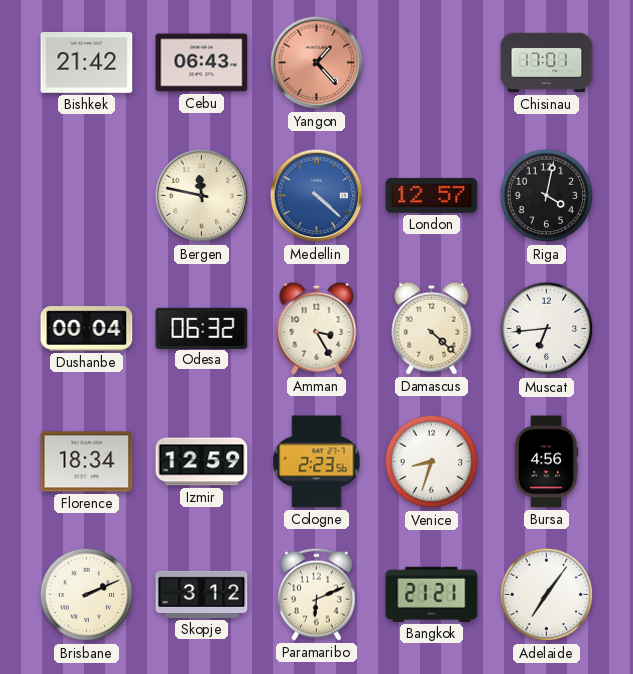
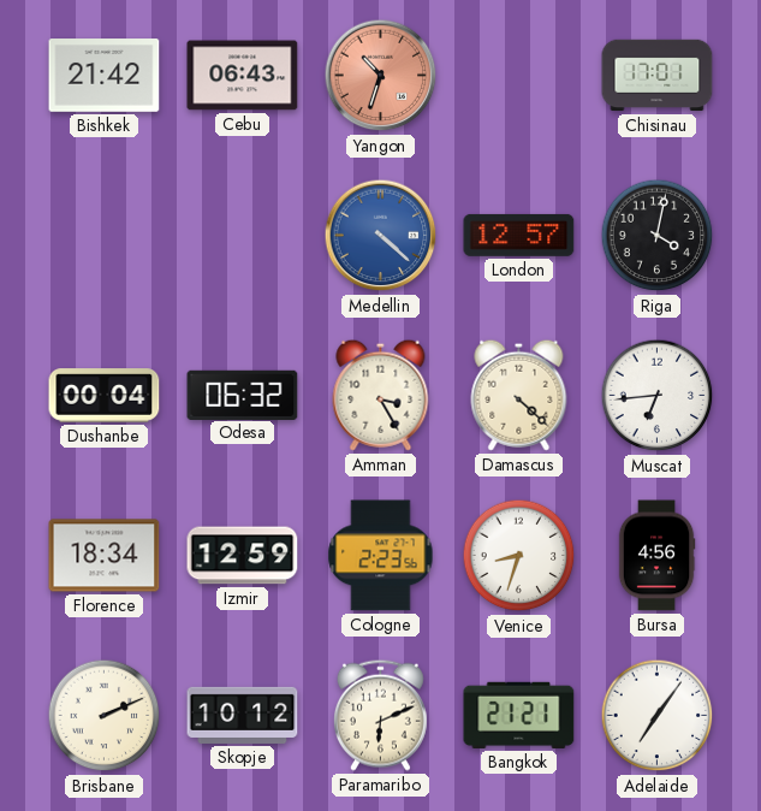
Yangon: 1:23 -> 10:33 (381, 76)
Bergen: 11:47 -> none (202, 196)
Skopje: 3:12 -> 10:12 (243, 715)
